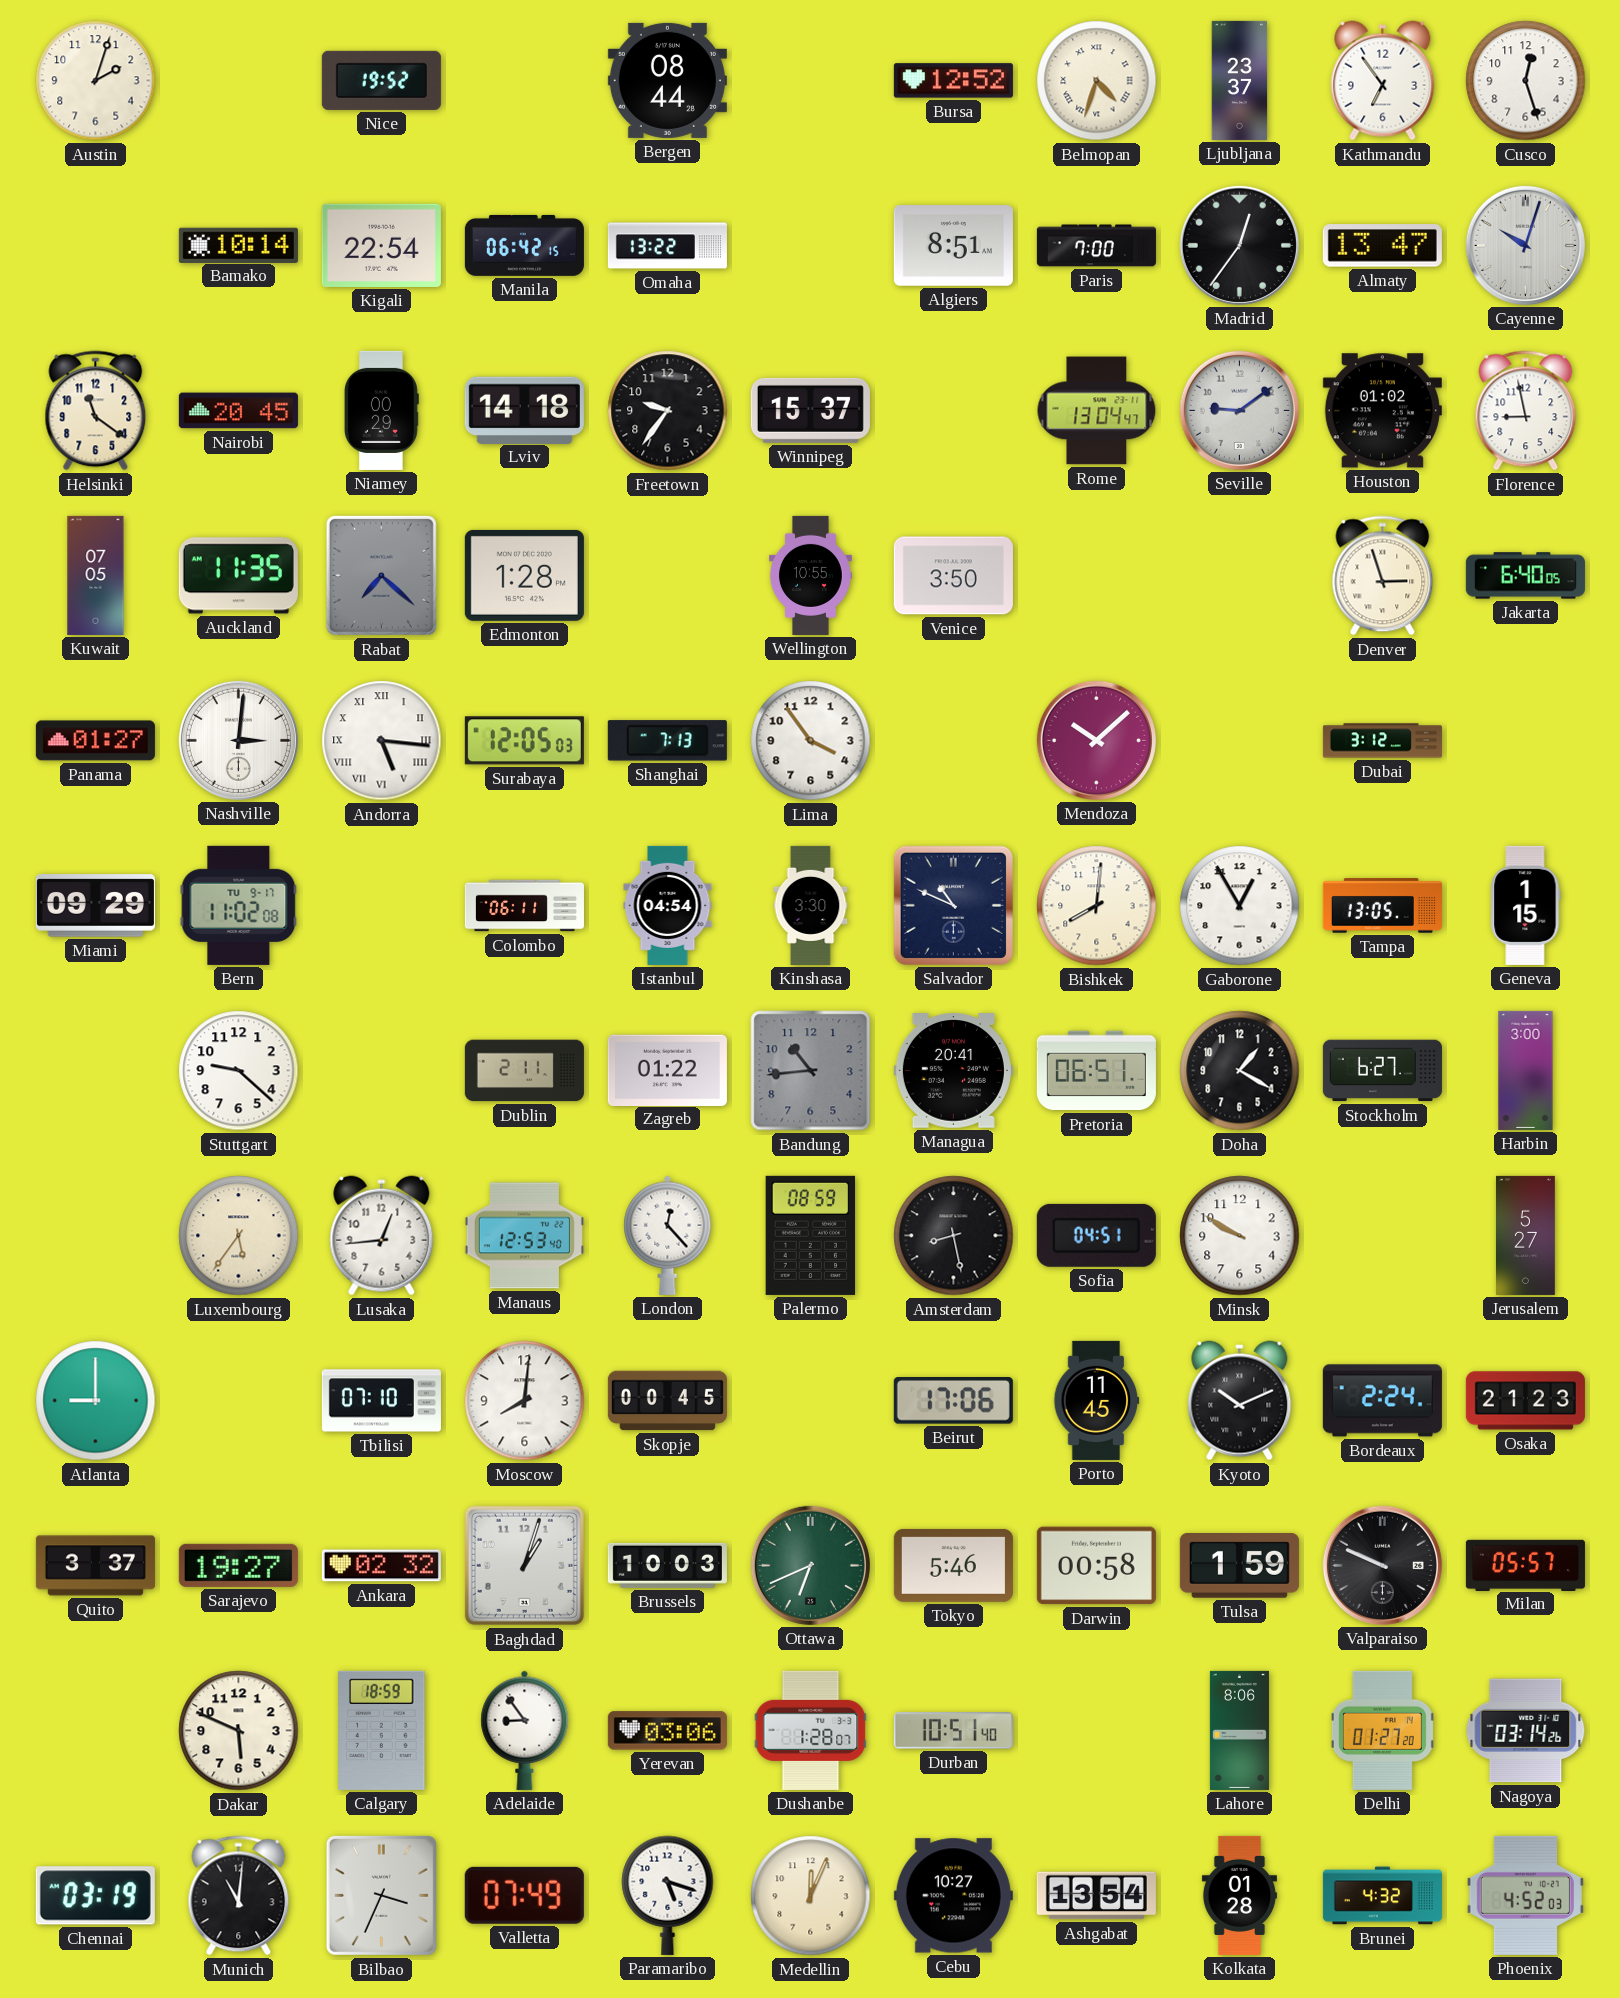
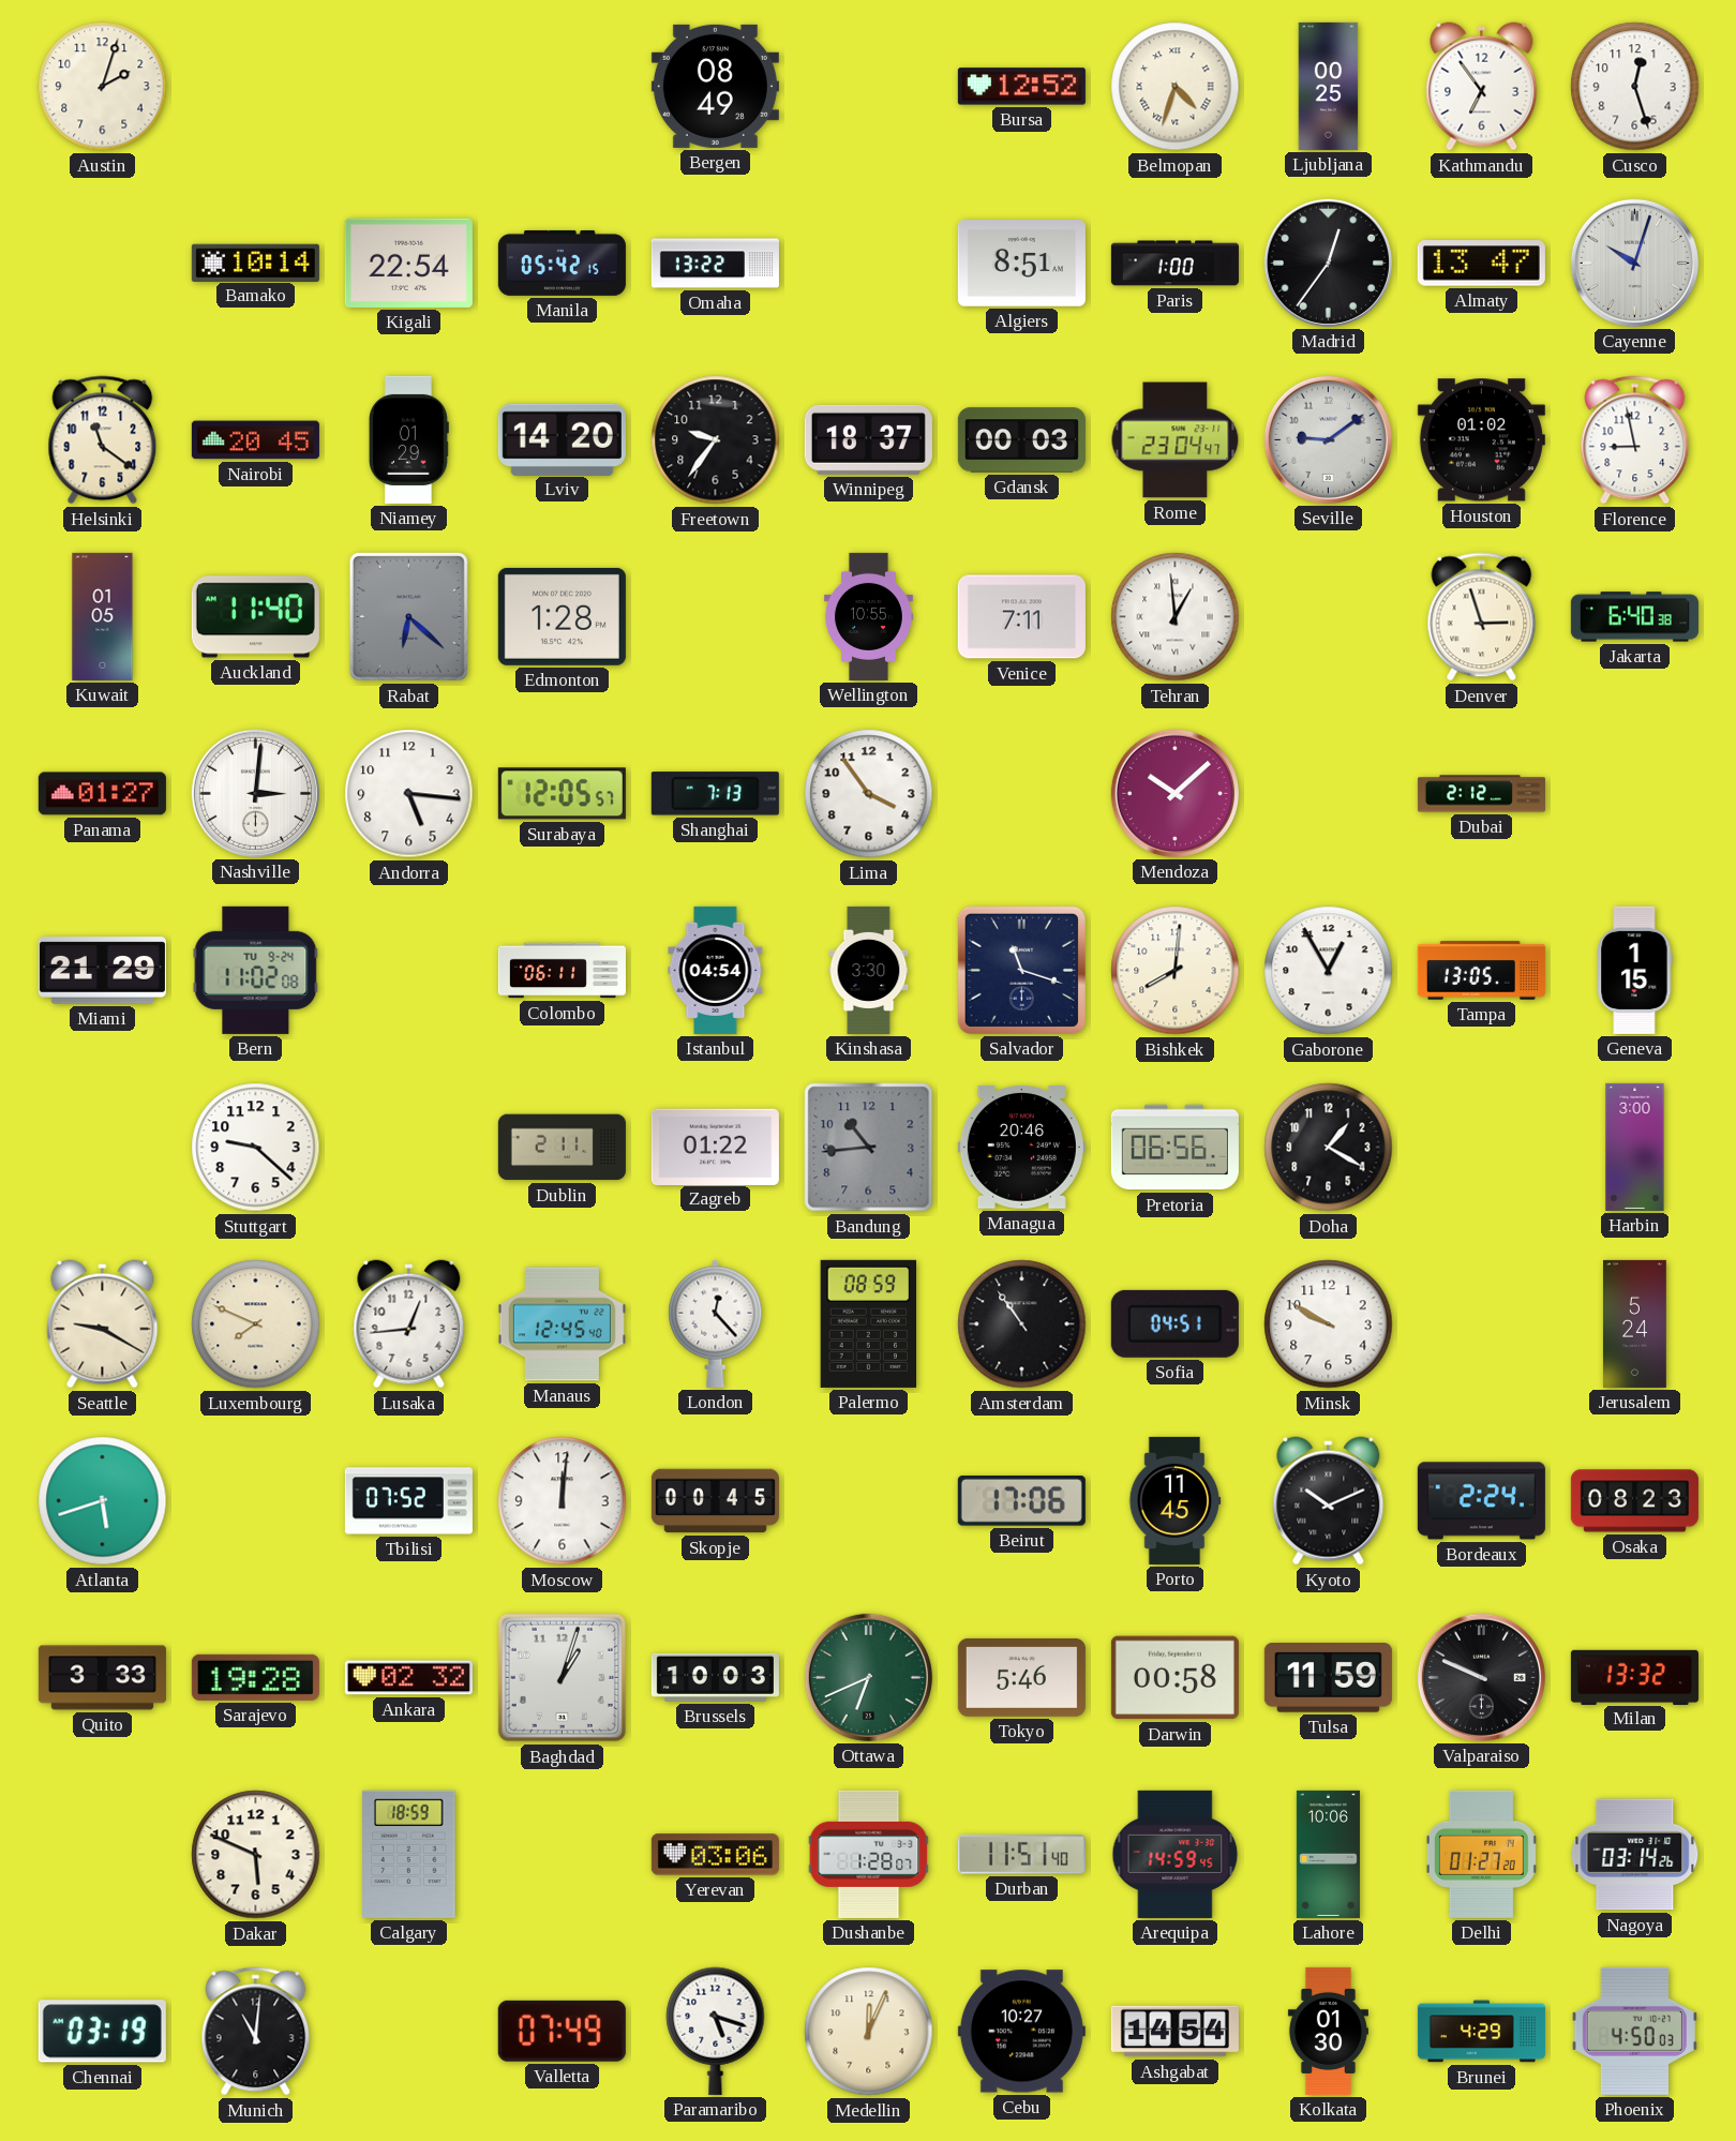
Nice: 19:52 -> none (381, 80)
Bergen: 08:44 -> 08:49 (715, 86)
Ljubljana: 23:37 -> 00:25 (1329, 86)
Manila: 06:42 -> 05:42 (562, 263)
Paris: 7:00 -> 1:00 (1174, 264)
Niamey: 00:29 -> 01:29 (408, 439)
Lviv: 14:18 -> 14:20 (562, 439)
Winnipeg: 15:37 -> 18:37 (868, 439)
Gdansk: none -> 00:03 (1021, 440)
Rome: 13:04 -> 23:04 (1176, 440)
Kuwait: 07:05 -> 01:05 (103, 616)
Auckland: 11:35 -> 11:40 (255, 617)
Rabat: 7:22 -> 6:22 (408, 616)
Venice: 3:50 -> 7:11 (1021, 617)
Tehran: none -> 12:59 (1176, 617)
Jakarta: 6:40:05 -> 6:40:38 (1634, 617)
Andorra numerals: Roman -> Arabic (409, 794)
Surabaya: 12:05:03 -> 12:05:57 (562, 794)
Dubai: 3:12 -> 2:12 (1481, 794)
Miami: 09:29 -> 21:29 (102, 971)
Bern date: TU 9-17 -> TU 9-24 (256, 970)
Salvador: 10:49 -> 11:18 (1021, 970)
Managua: 20:41 -> 20:46 (1021, 1148)
Pretoria: 06:51 -> 06:56 (1174, 1148)
Stockholm: 6:27 -> none (1382, 1071)
Seattle: none -> 9:20 (103, 1324)
Luxembourg: 5:36 -> 7:49 (256, 1324)
Manaus: 12:53 -> 12:45 (562, 1324)
Amsterdam: 8:28 -> 10:54 (1022, 1324)
Jerusalem: 5:27 -> 5:24 (1634, 1323)
Atlanta: 9:00 -> 5:42 (103, 1501)
Tbilisi: 07:10 -> 07:52 (408, 1501)
Moscow: 8:01 -> 12:01 (563, 1501)
Osaka: 21:23 -> 08:23 (1634, 1501)
Quito: 3:37 -> 3:33 (102, 1678)
Sarajevo: 19:27 -> 19:28 (255, 1677)
Tulsa: 1:59 -> 11:59 (1328, 1678)
Milan: 05:57 -> 13:32 (1634, 1677)
Adelaide: 8:54 -> none (525, 1730)
Durban: 10:51 -> 11:51 (1021, 1855)
Arequipa: none -> 14:59 (1176, 1854)
Lahore: 8:06 -> 10:06 (1328, 1854)
Bilbao: 3:34 -> none (381, 1895)
Ashgabat: 13:54 -> 14:54 (1174, 2032)
Kolkata: 01:28 -> 01:30 (1328, 2031)
Brunei: 4:32 -> 4:29 (1481, 2032)
Phoenix: 4:52 -> 4:50 (1634, 2031)
